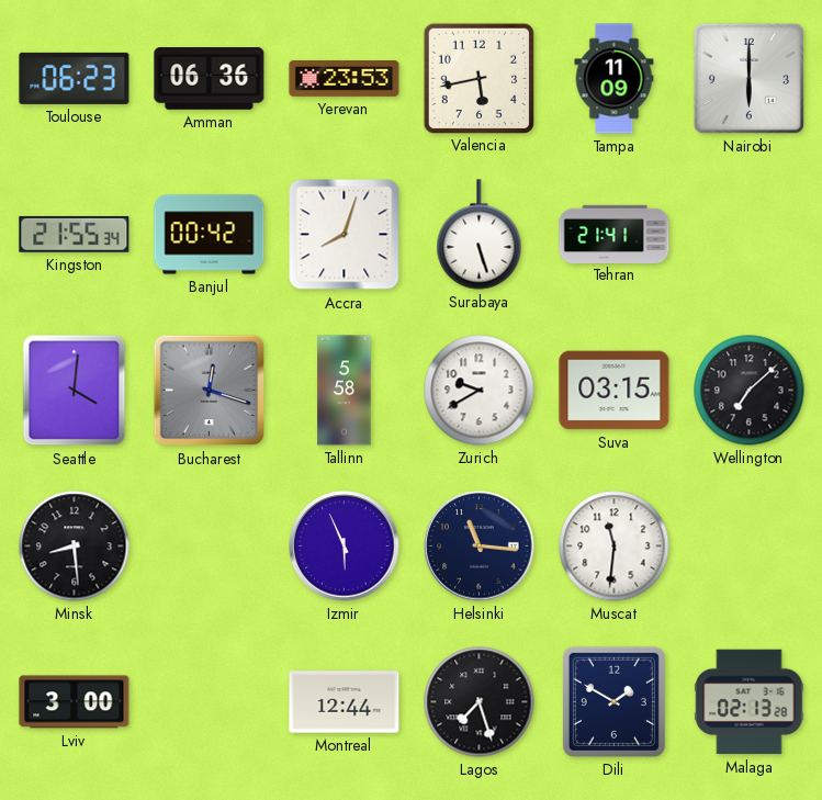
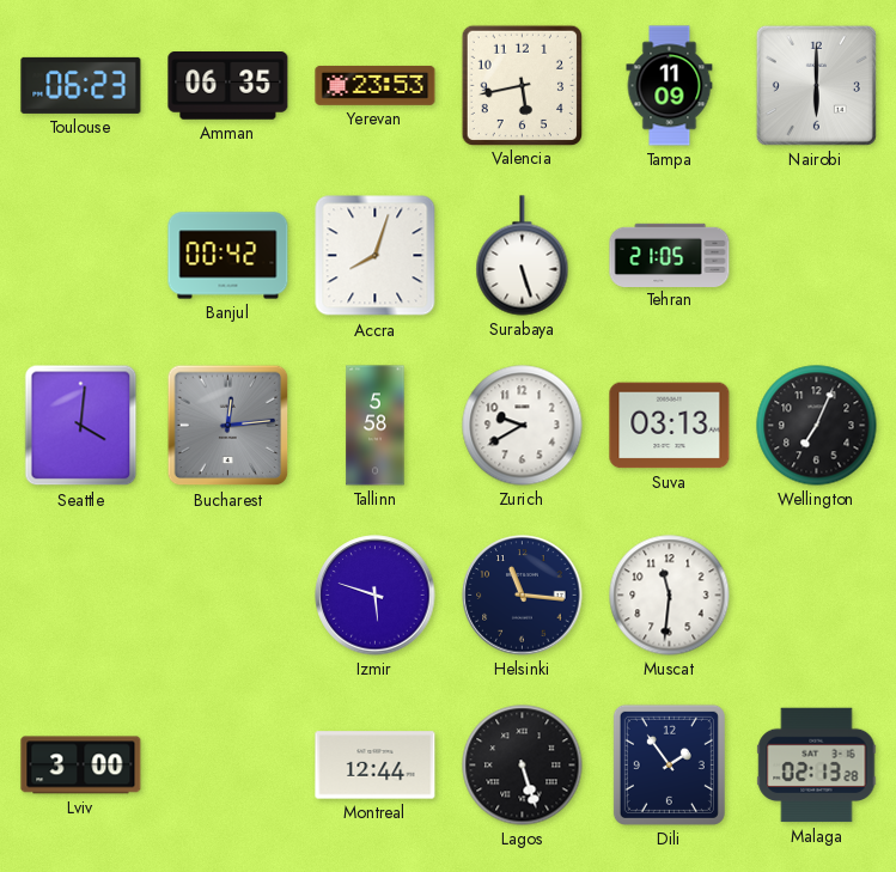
Amman: 06:36 -> 06:35 (228, 86)
Kingston: 21:55 -> none (75, 234)
Tehran: 21:41 -> 21:05 (670, 255)
Bucharest: 12:18 -> 12:14 (228, 426)
Suva: 03:15 -> 03:13 (670, 426)
Wellington: 7:08 -> 7:04 (817, 426)
Minsk: 8:29 -> none (75, 547)
Izmir: 5:56 -> 5:48 (376, 596)
Lagos: 7:27 -> 5:27 (523, 766)
Dili: 1:50 -> 1:54 (669, 764)
